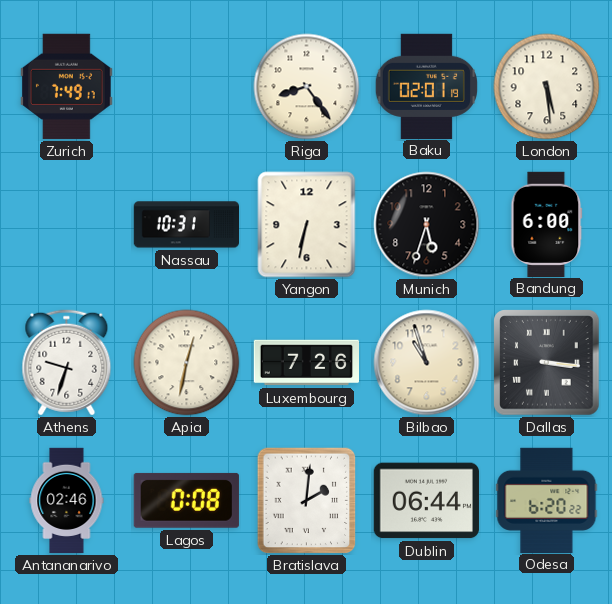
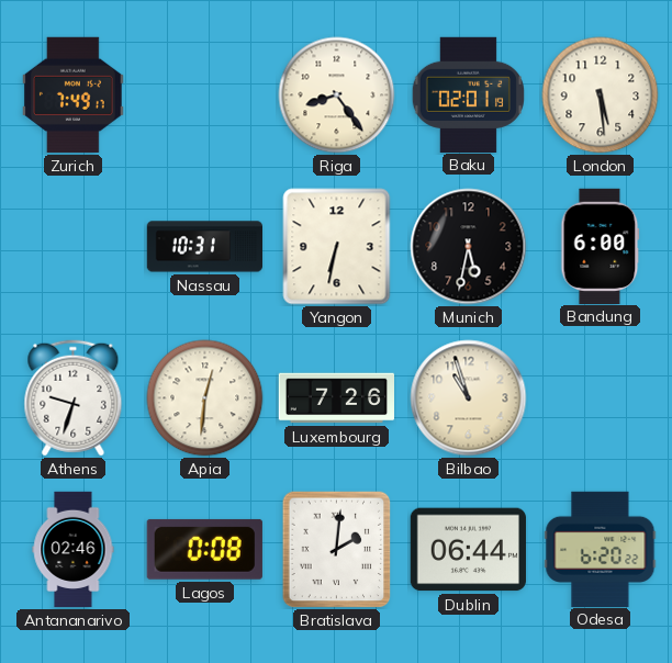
Munich: 5:33 -> 5:32 (469, 247)
Apia: 12:32 -> 12:31 (205, 398)
Dallas: 3:16 -> none (547, 363)
